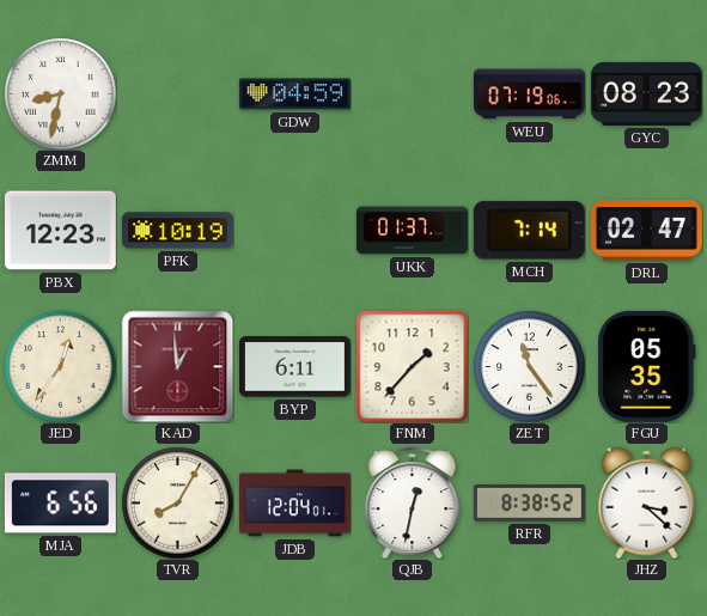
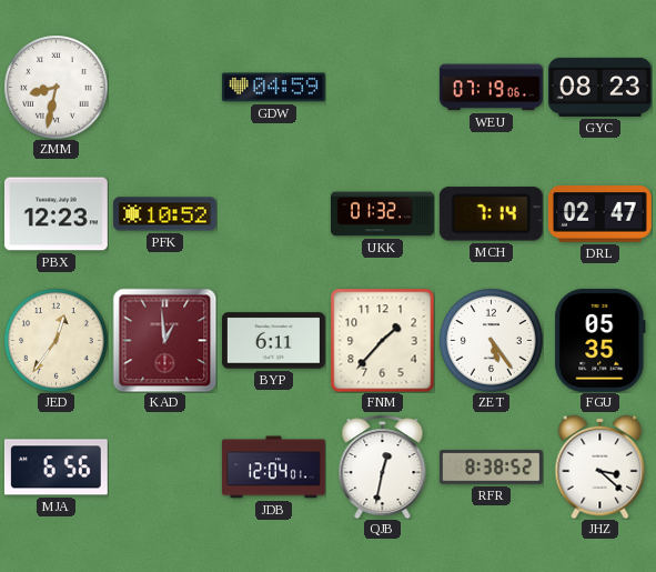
PFK: 10:19 -> 10:52 (165, 214)
UKK: 01:37 -> 01:32 (383, 214)
ZET: 11:24 -> 5:24 (491, 340)
TVR: 8:05 -> none (177, 502)
